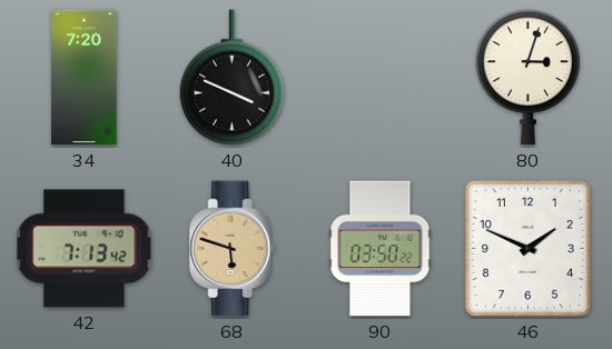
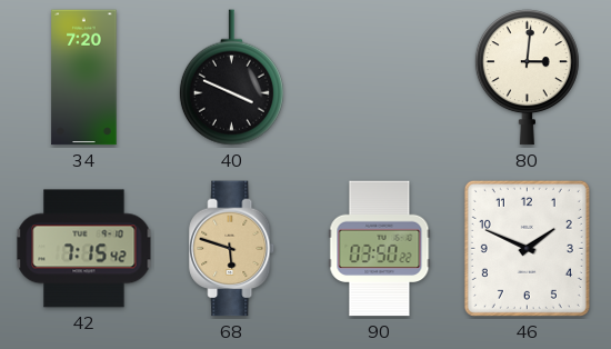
80: 3:03 -> 3:01 (527, 78)
42: 7:13 -> 7:15 (84, 249)
